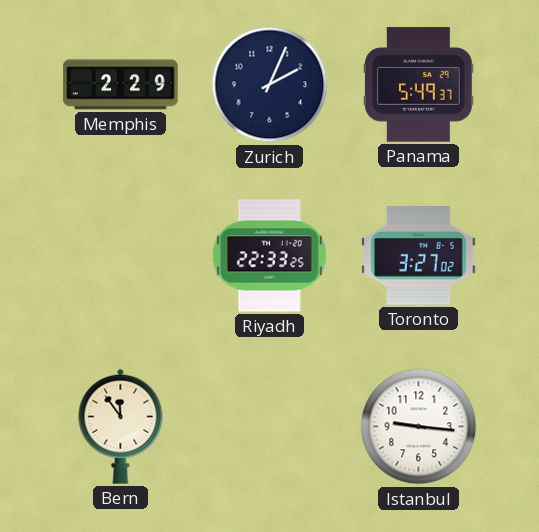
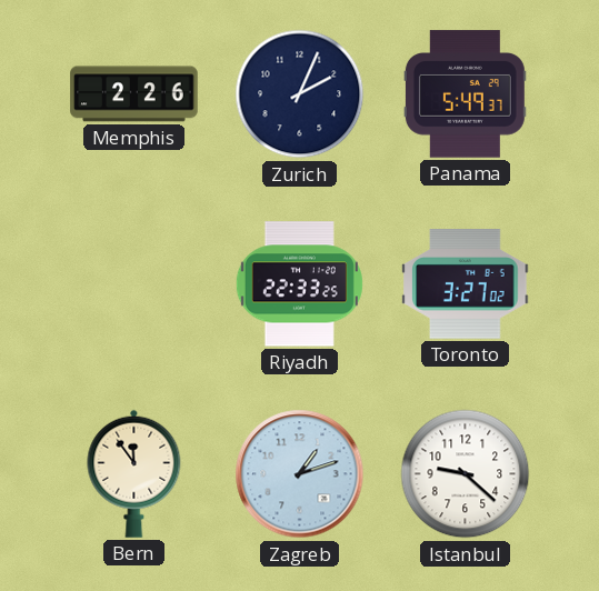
Memphis: 2:29 -> 2:26 (134, 94)
Zagreb: none -> 1:12 (300, 474)
Istanbul: 9:16 -> 9:22 (466, 474)
